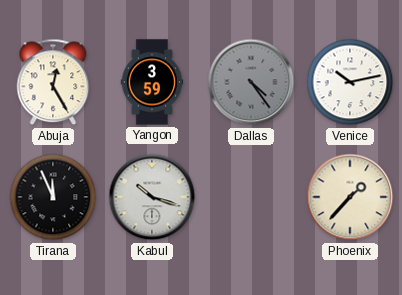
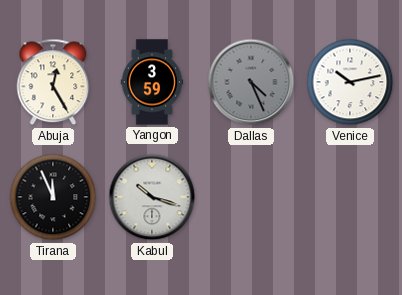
Dallas: 4:24 -> 4:26 (251, 82)
Phoenix: 1:37 -> none (350, 197)
